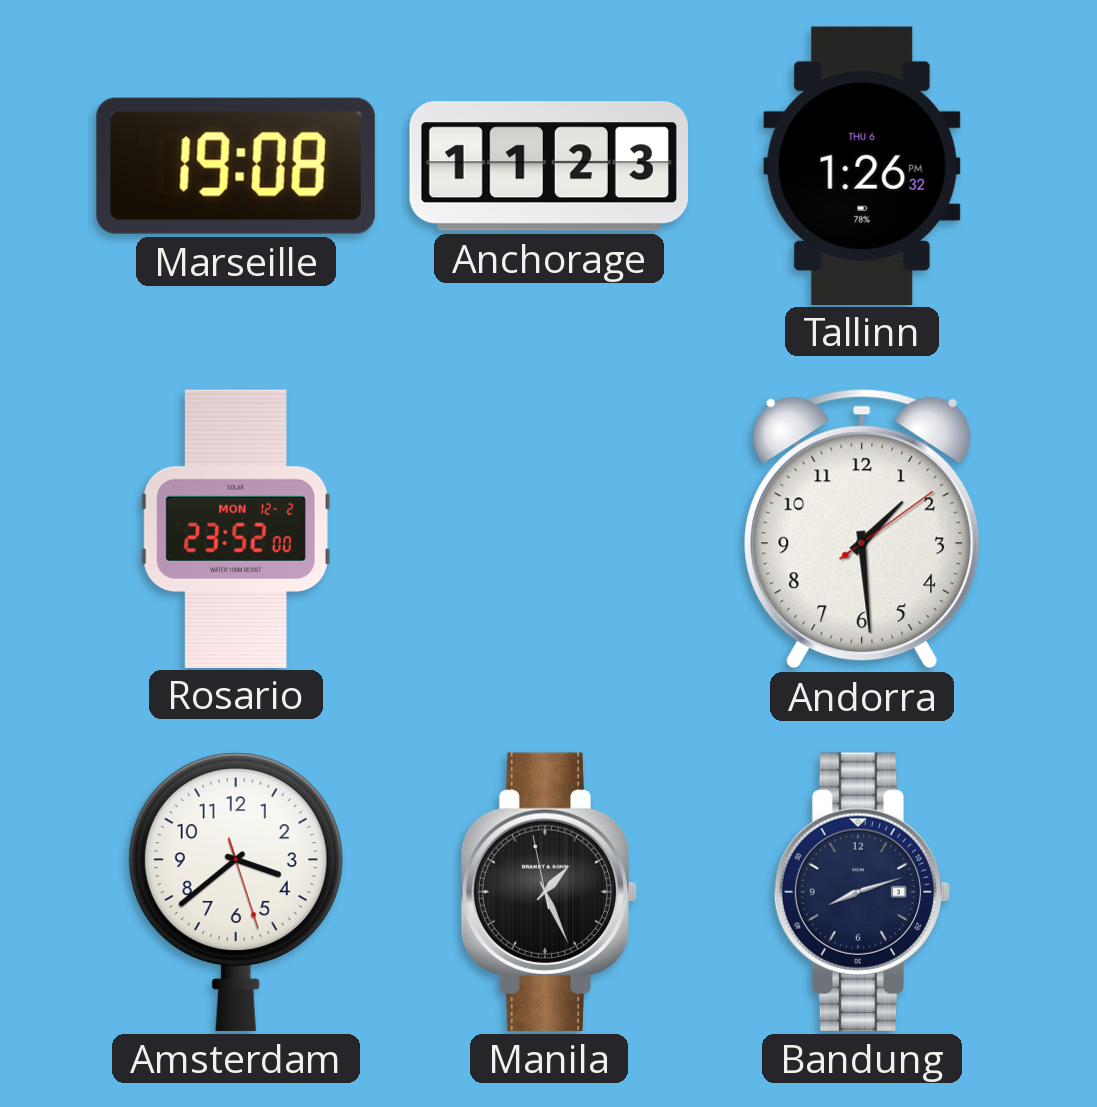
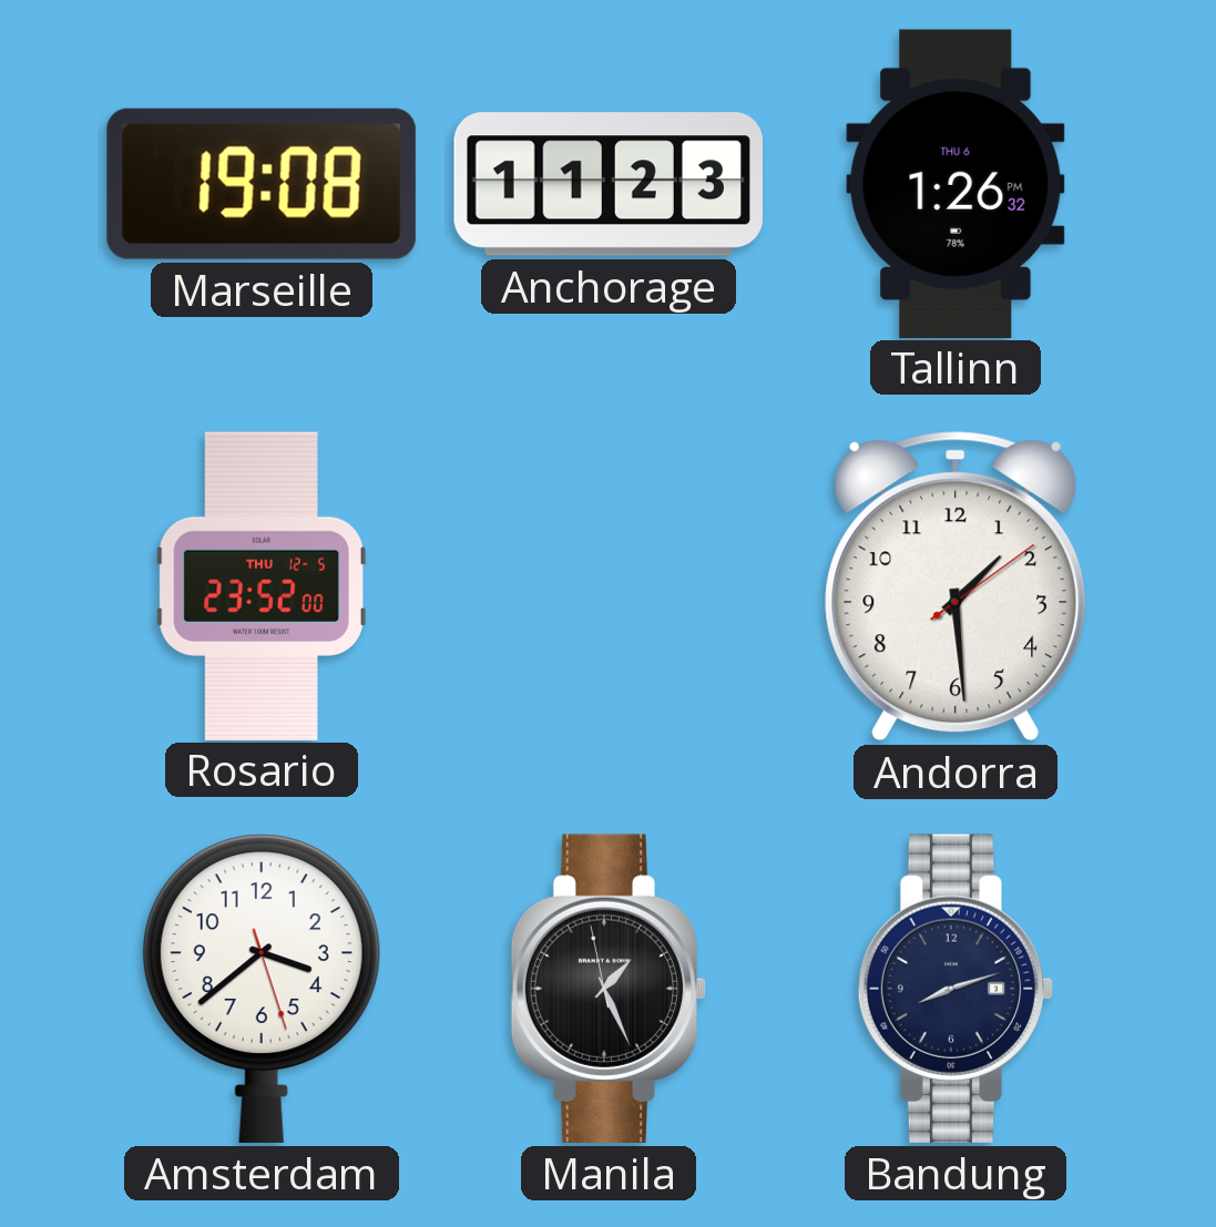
Rosario date: MON 12-2 -> THU 12-5 (262, 585)
